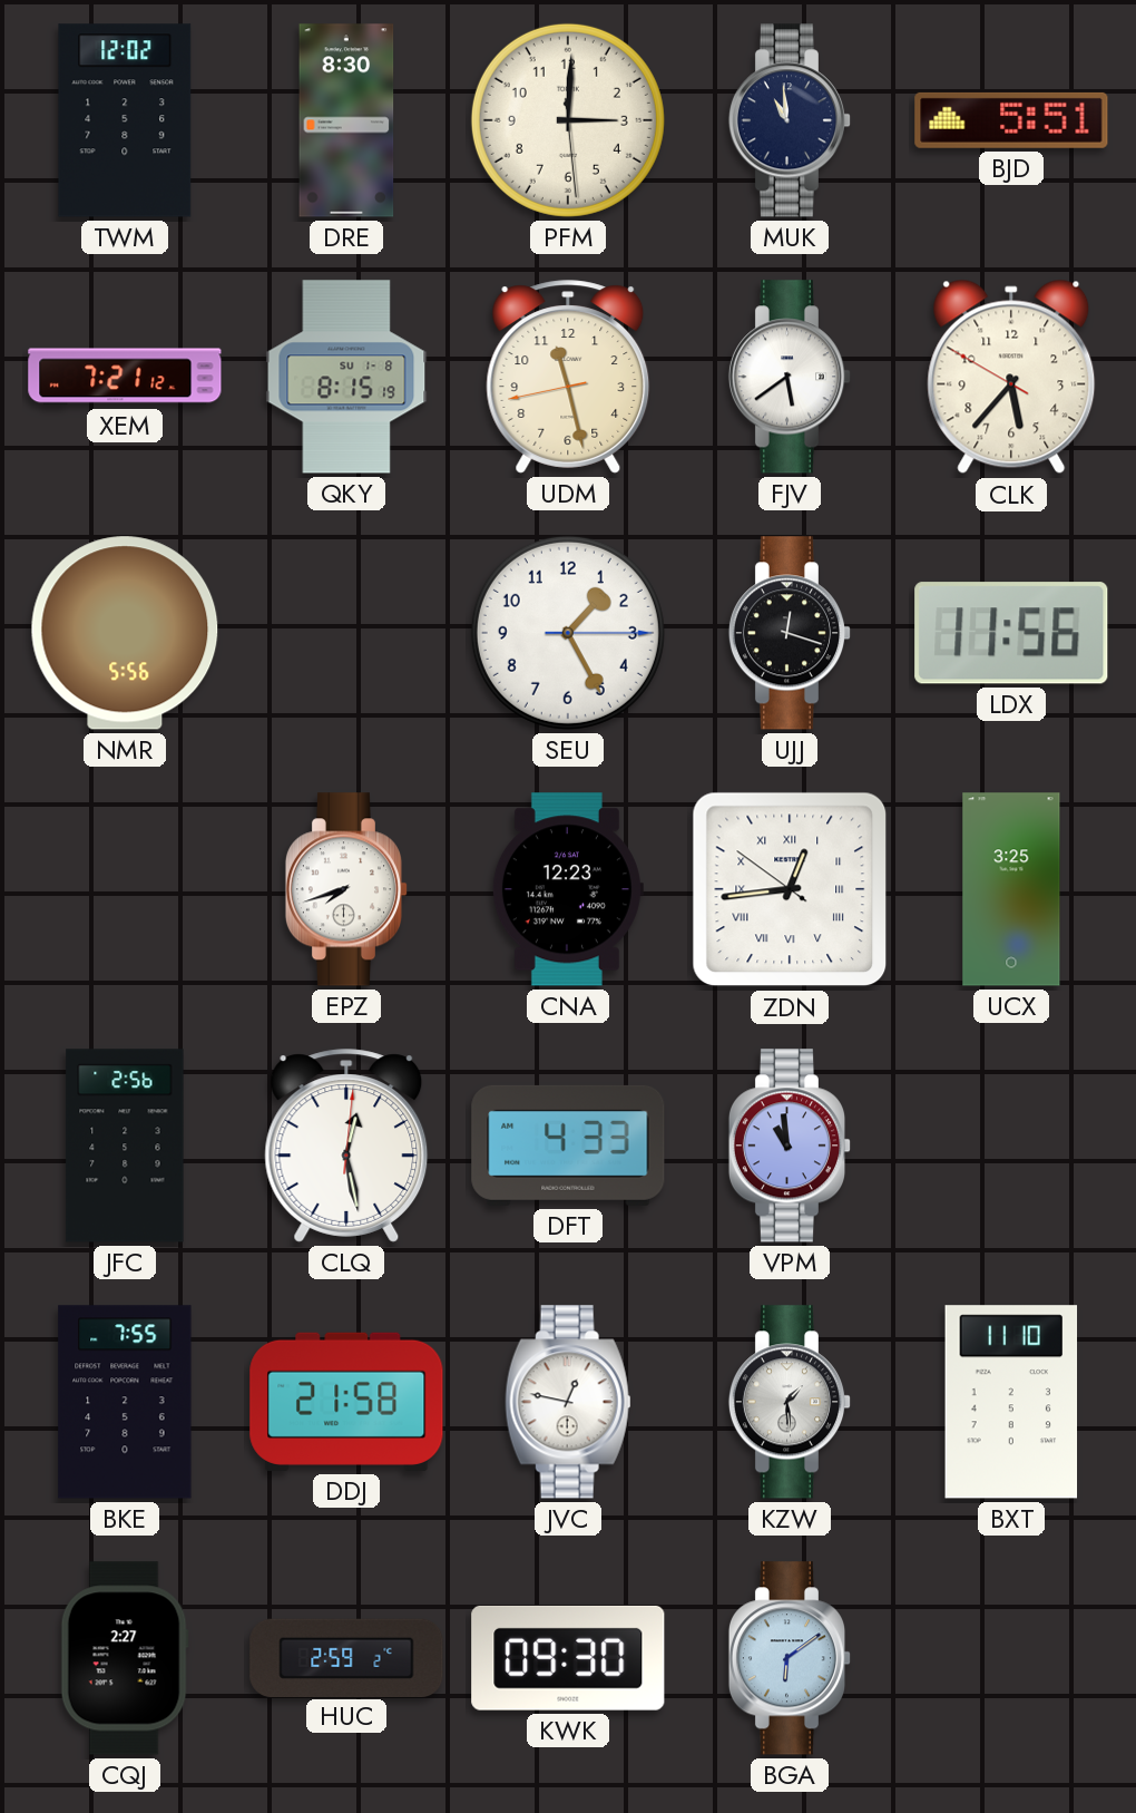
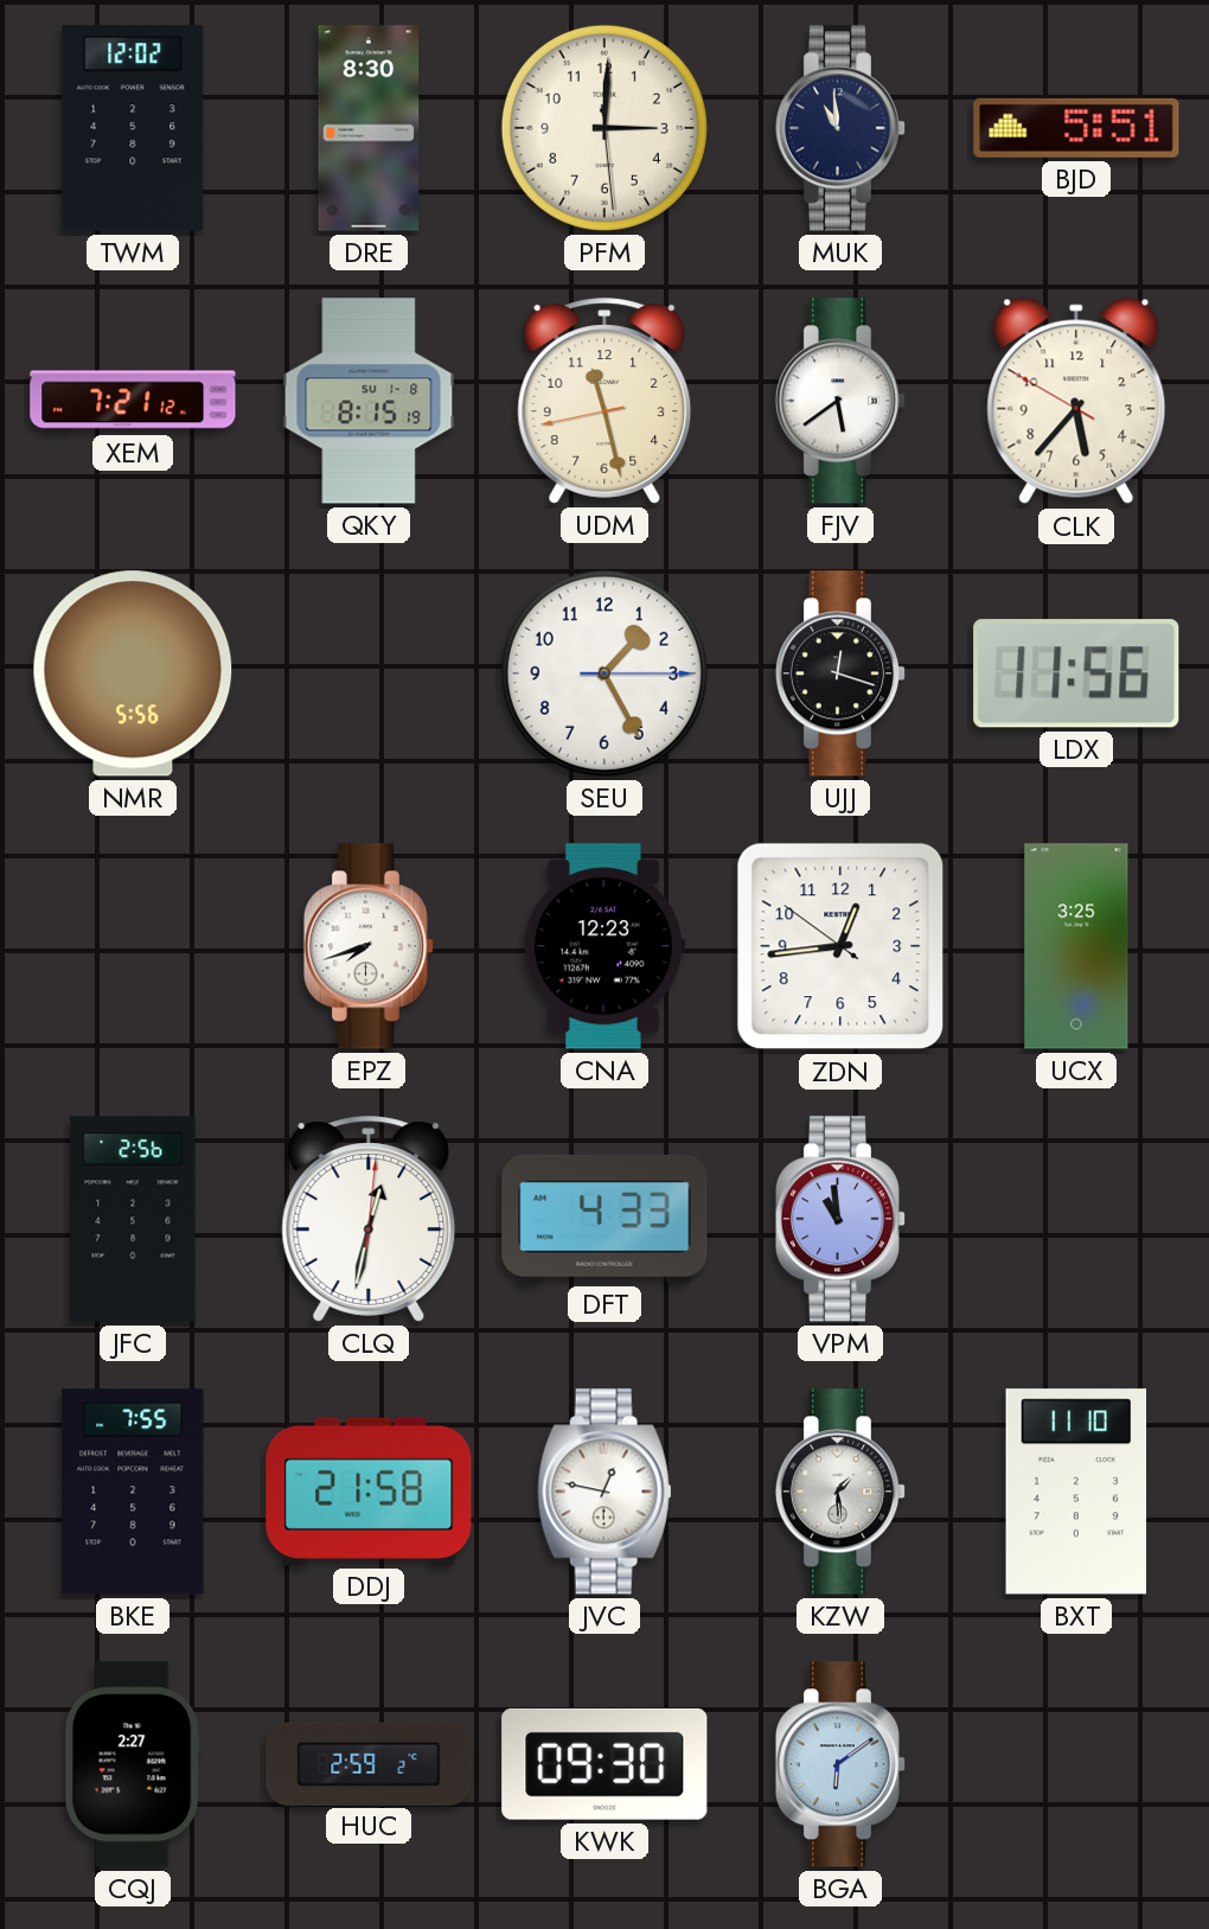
ZDN numerals: Roman -> Arabic (840, 946)
CLQ: 12:28 -> 12:32 (369, 1219)
